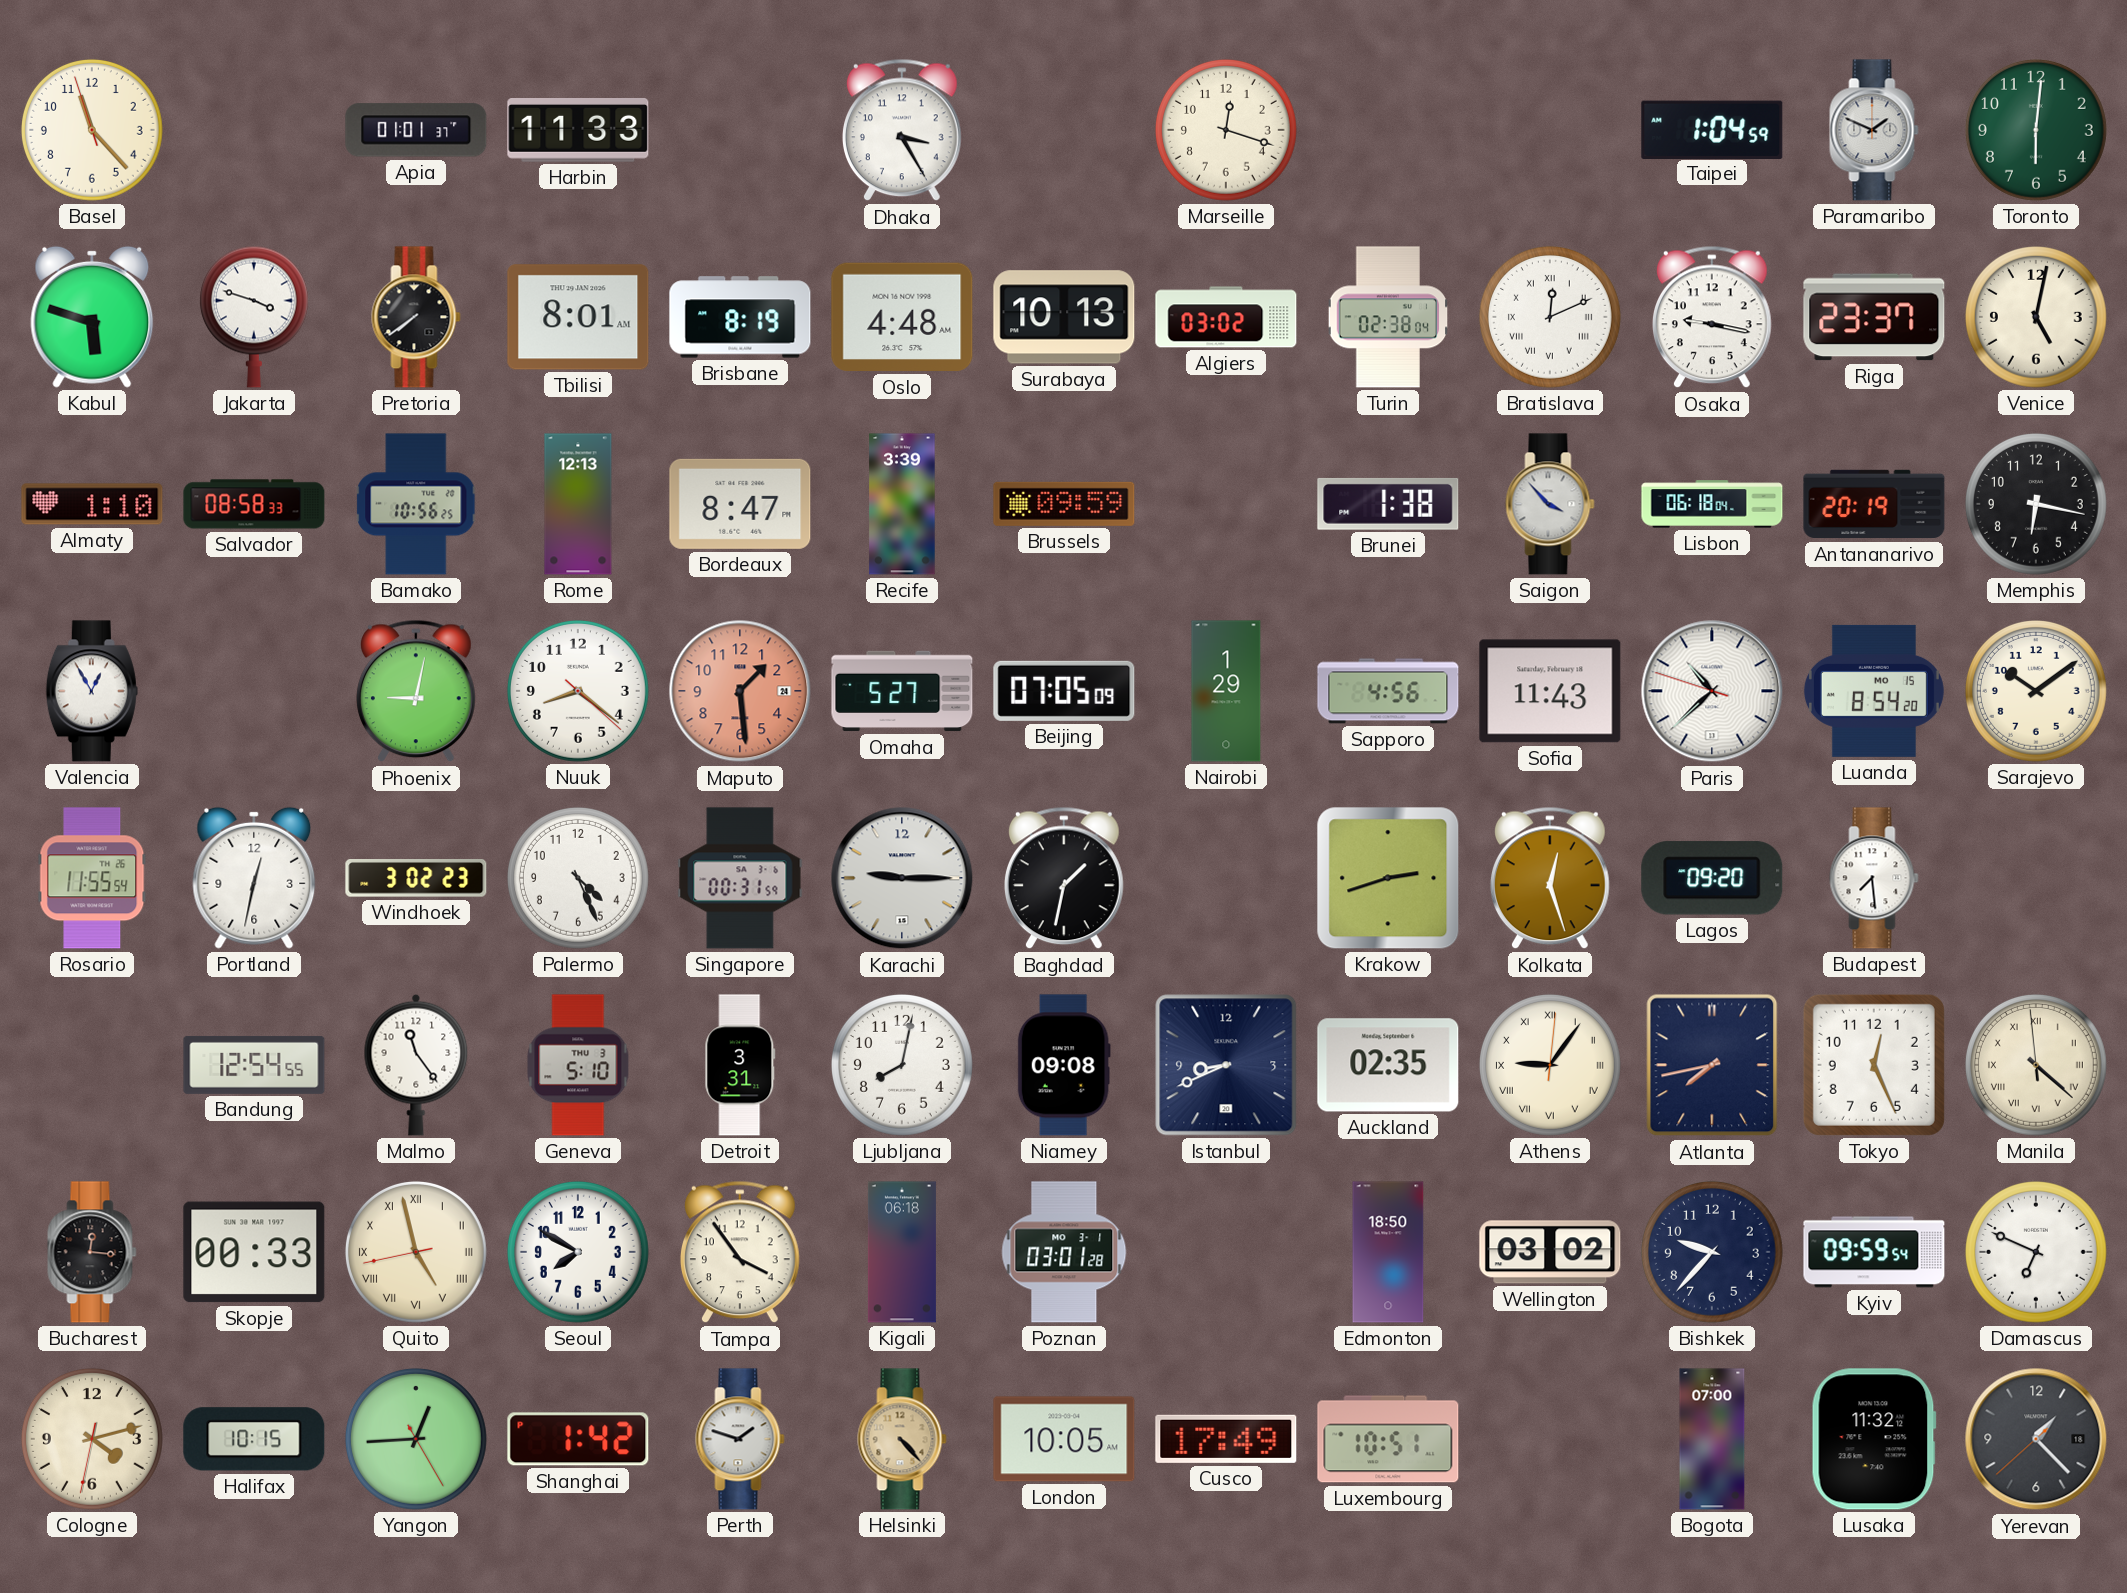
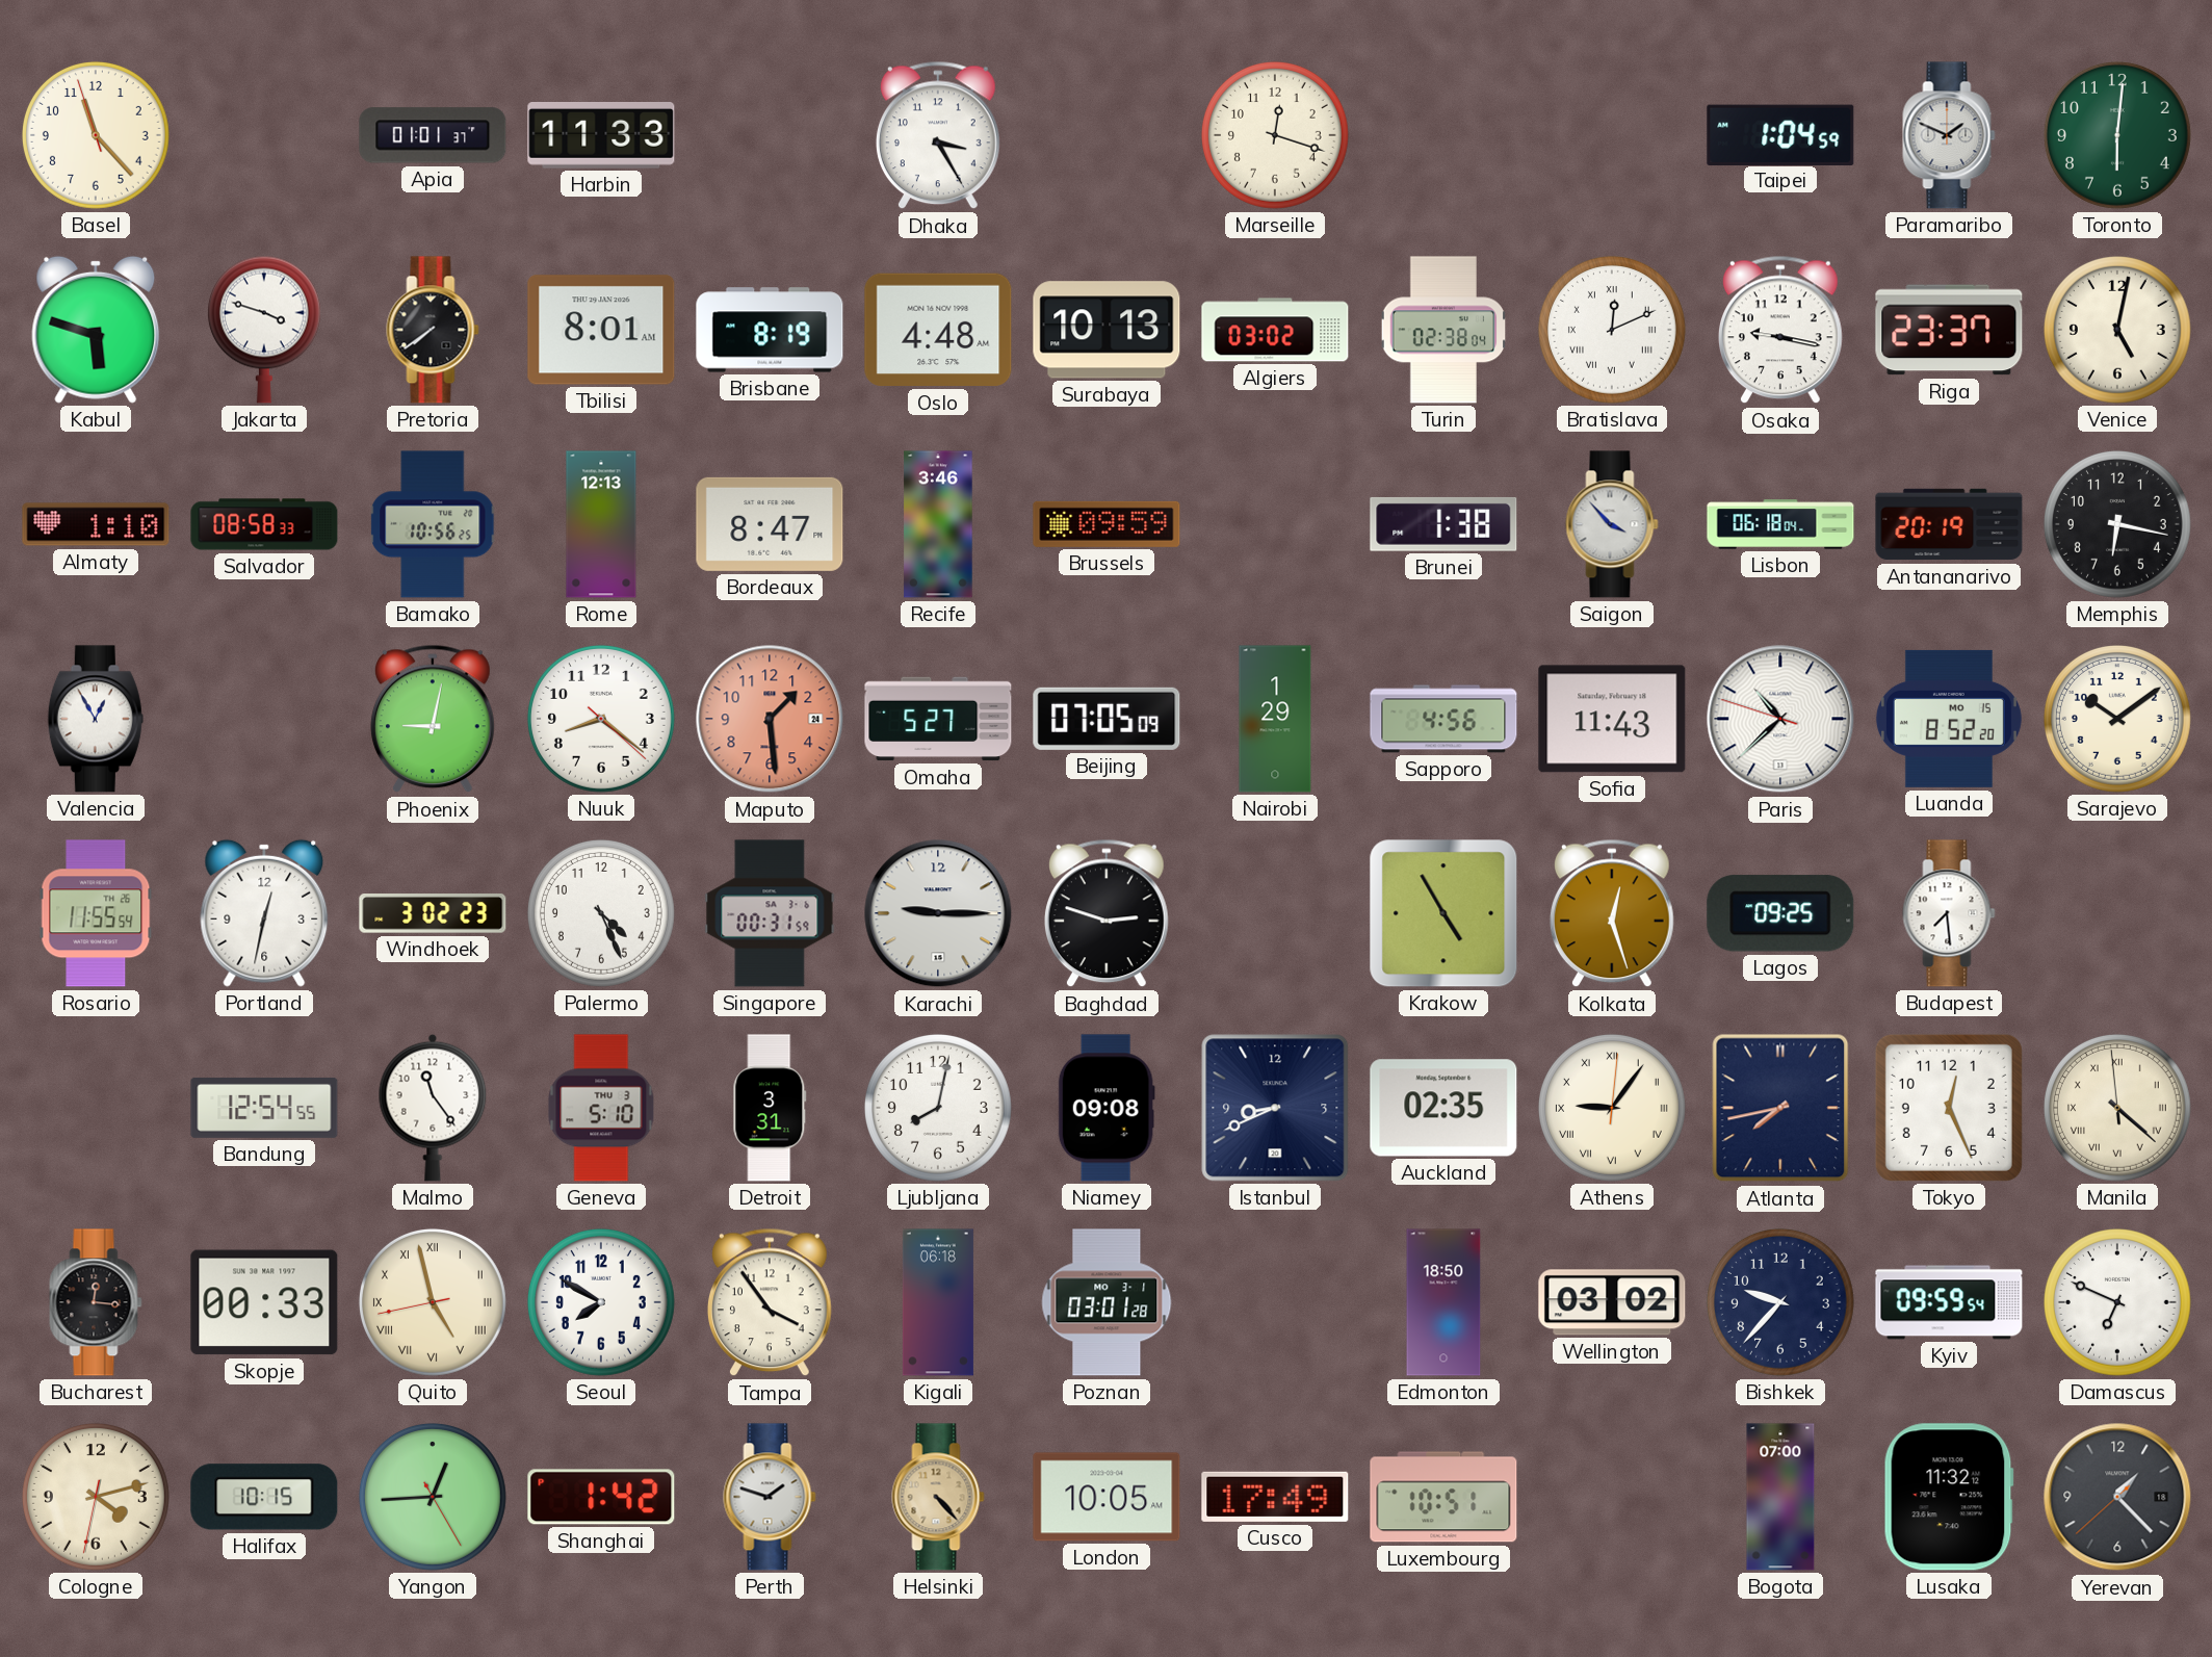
Recife: 3:39 -> 3:46 (938, 524)
Luanda: 8:54 -> 8:52 (1949, 719)
Baghdad: 1:32 -> 2:48 (1107, 913)
Krakow: 2:42 -> 4:55 (1443, 913)
Lagos: 09:20 -> 09:25 (1780, 913)
